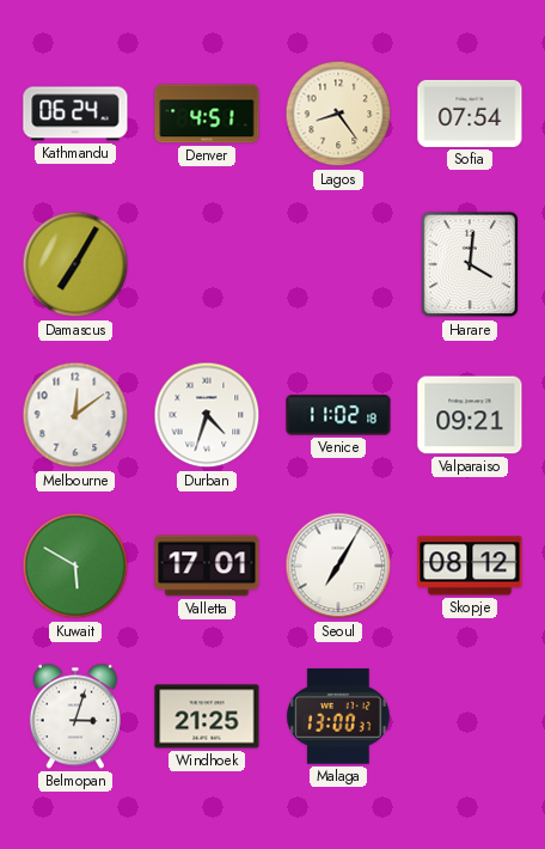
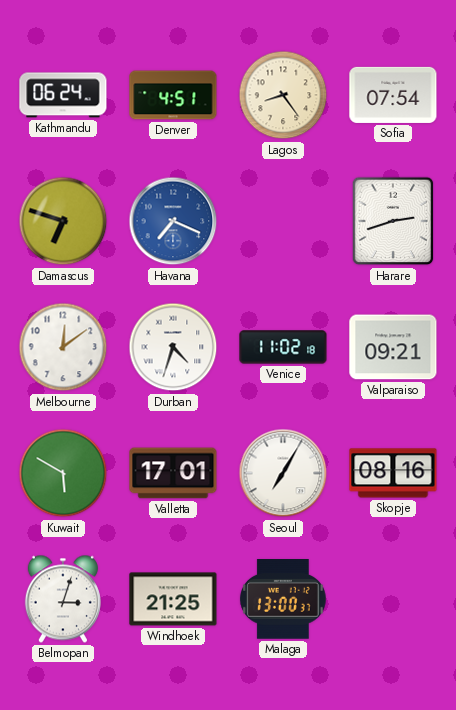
Damascus: 7:05 -> 6:48 (63, 221)
Havana: none -> 7:19 (173, 221)
Harare: 4:01 -> 2:42 (393, 221)
Skopje: 08:12 -> 08:16 (393, 473)
